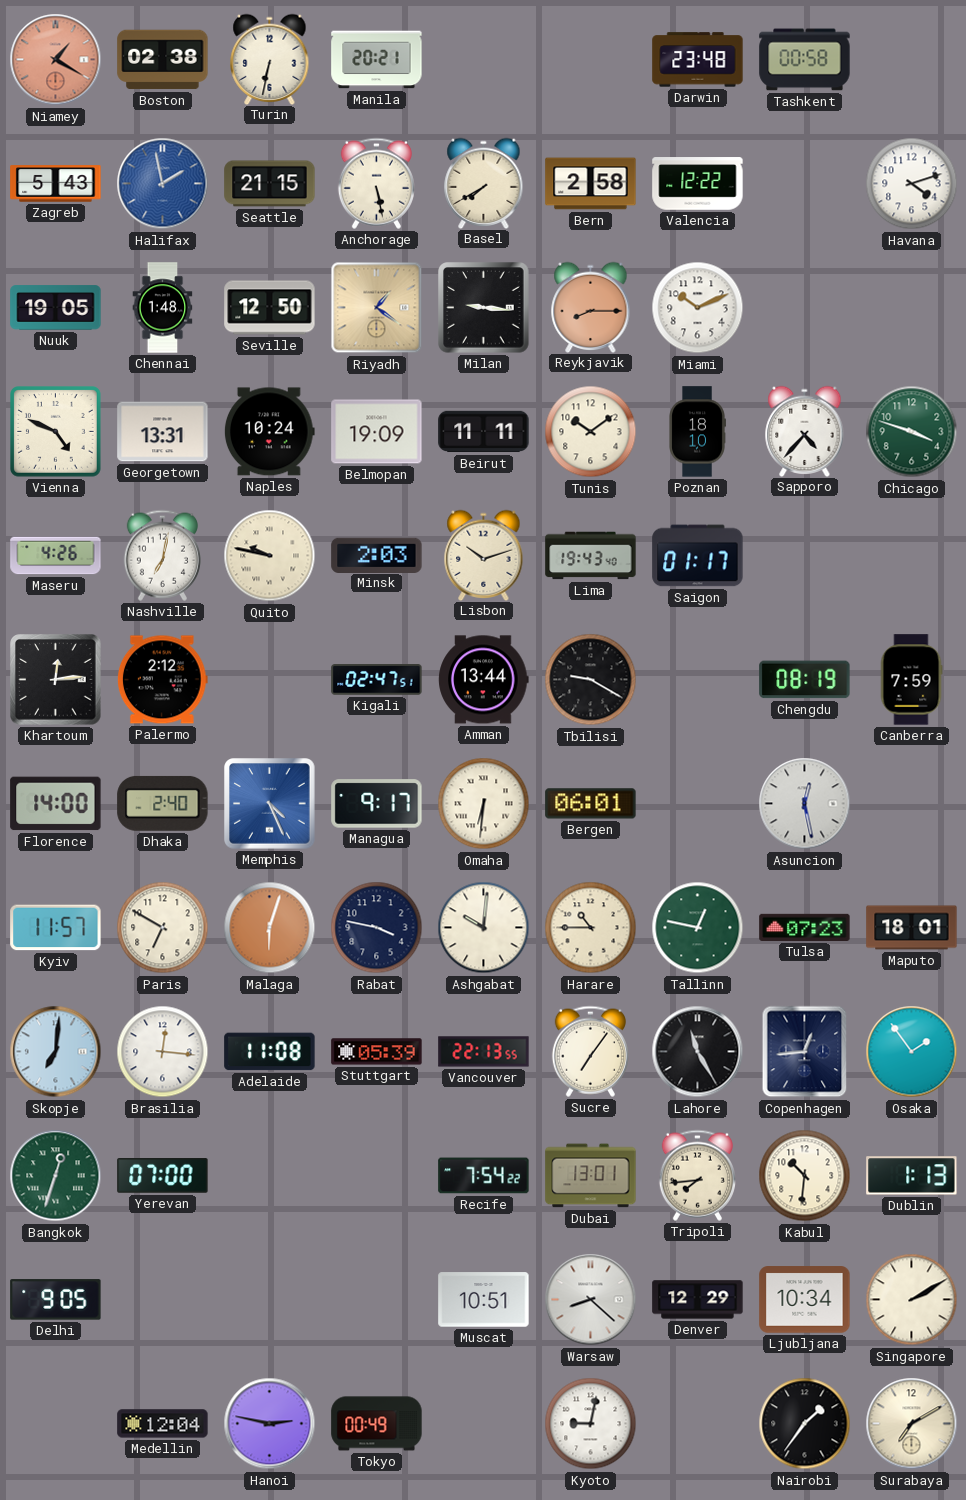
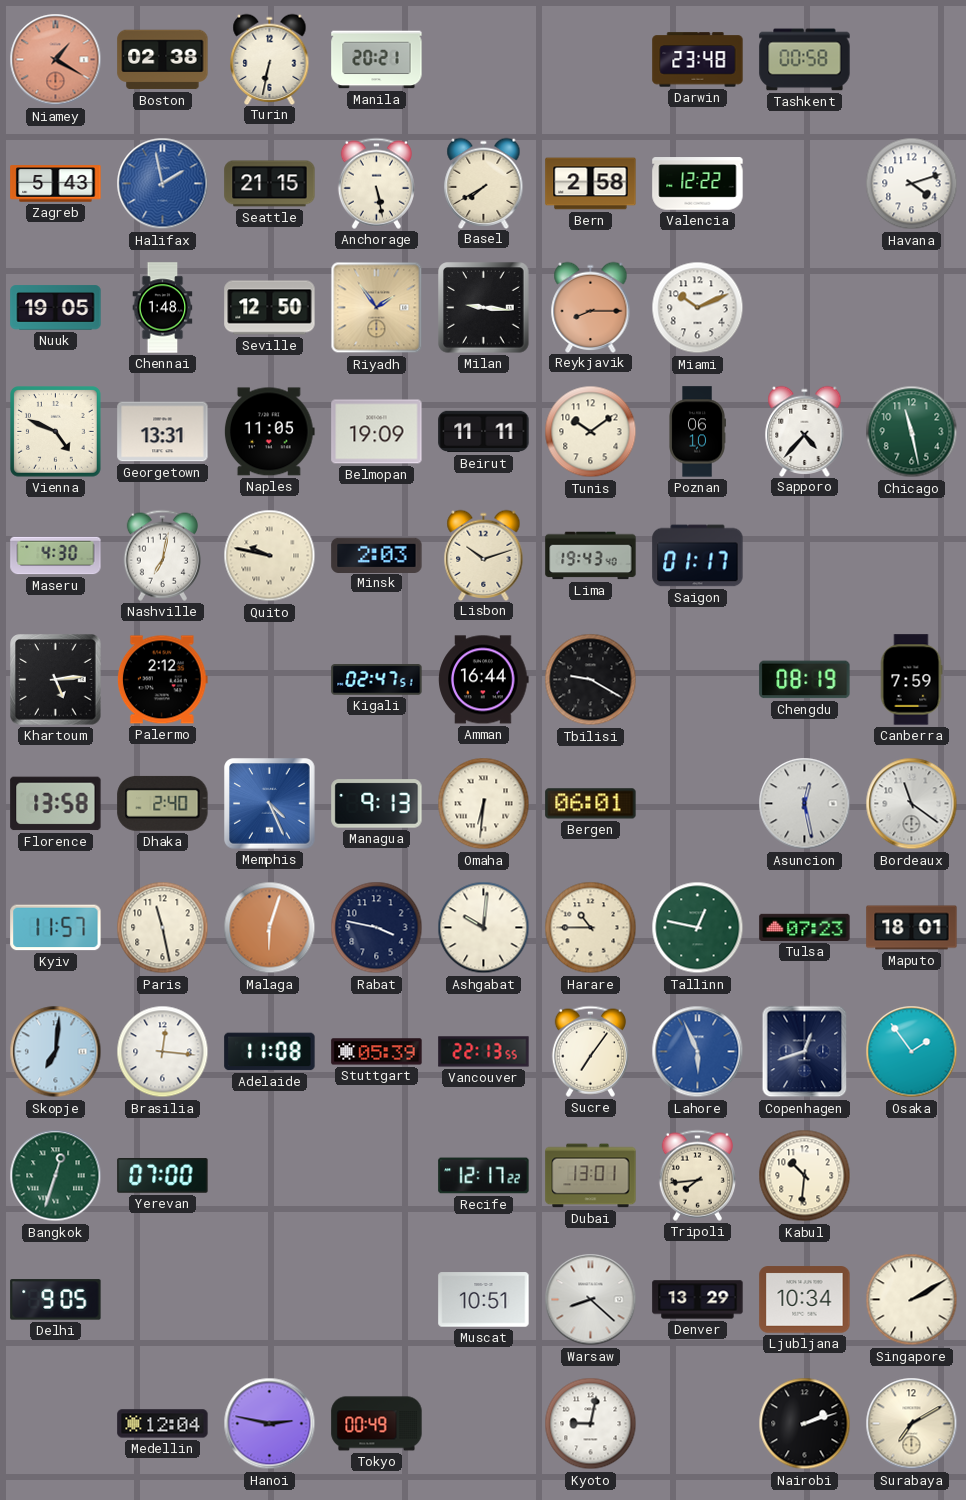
Riyadh: 1:21 -> 1:54 (377, 308)
Naples: 10:24 -> 11:05 (269, 432)
Poznan: 18:10 -> 06:10 (697, 432)
Chicago: 3:48 -> 11:28 (912, 432)
Maseru: 4:26 -> 4:30 (56, 556)
Khartoum: 12:14 -> 5:14 (56, 680)
Amman: 13:44 -> 16:44 (484, 680)
Florence: 14:00 -> 13:58 (56, 804)
Managua: 9:17 -> 9:13 (377, 804)
Bordeaux: none -> 11:21 (912, 804)
Paris: 6:50 -> 11:28 (163, 928)
Lahore: 11:25 -> 5:56 (698, 1052)
Lahore dial: black -> blue (698, 1052)
Copenhagen: 12:44 -> 12:42 (805, 1052)
Recife: 7:54 -> 12:17 (484, 1176)
Dublin: 1:13 -> none (912, 1176)
Denver: 12:29 -> 13:29 (698, 1300)
Nairobi: 1:36 -> 2:12 (805, 1424)
